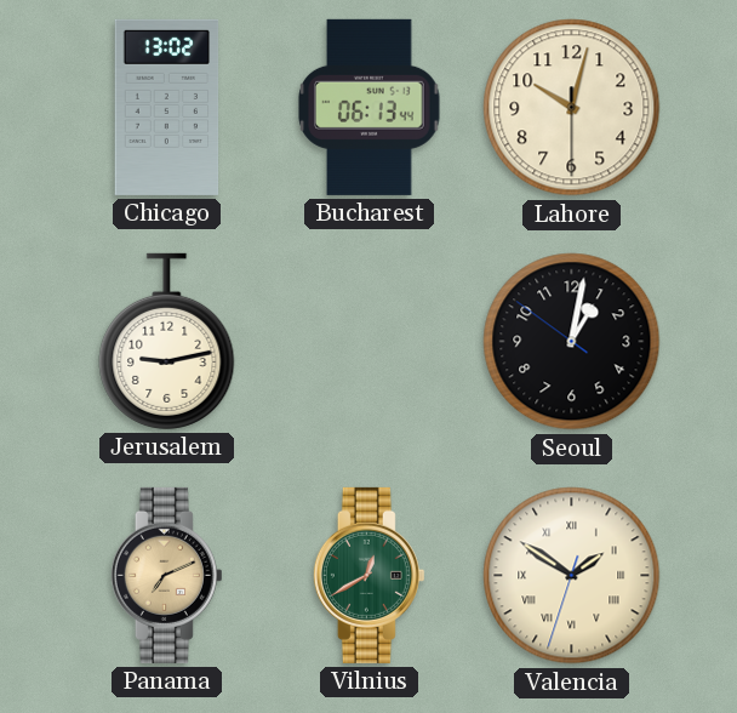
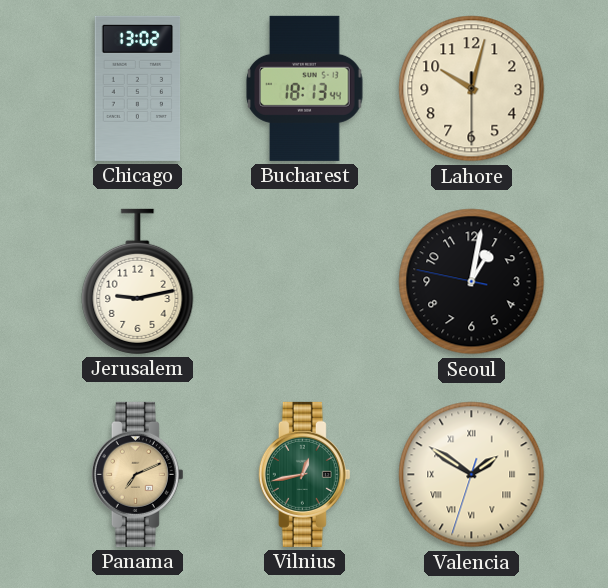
Bucharest: 06:13 -> 18:13 (305, 88)
Seoul: 1:01:51 -> 1:01:47 (472, 282)
Vilnius: 12:40 -> 12:43 (304, 474)
